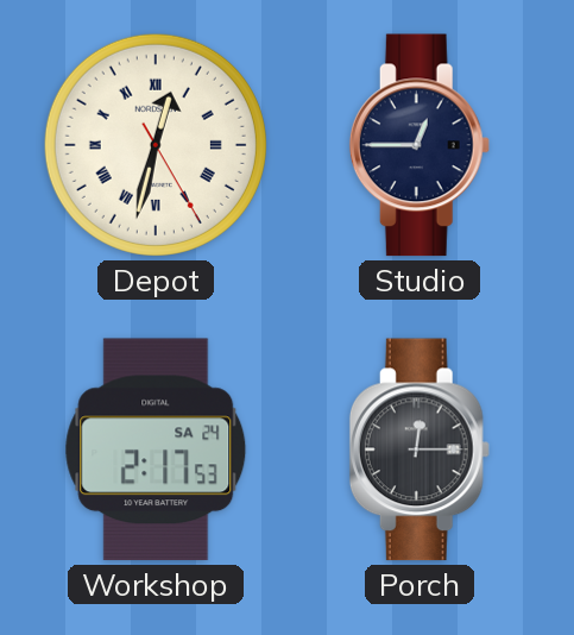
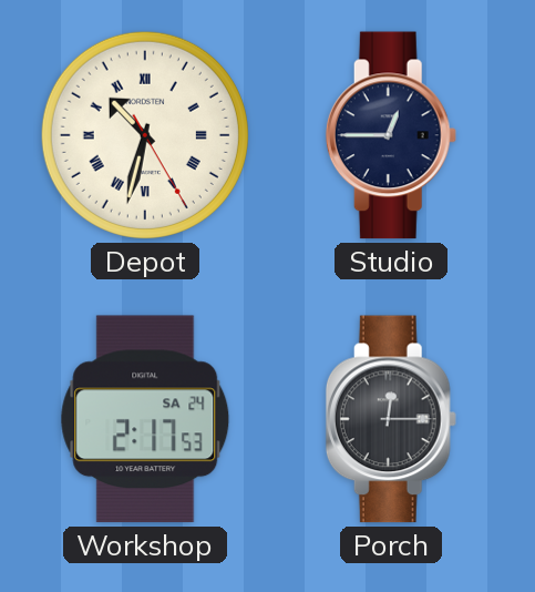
Depot: 12:32 -> 10:32 (145, 135)
